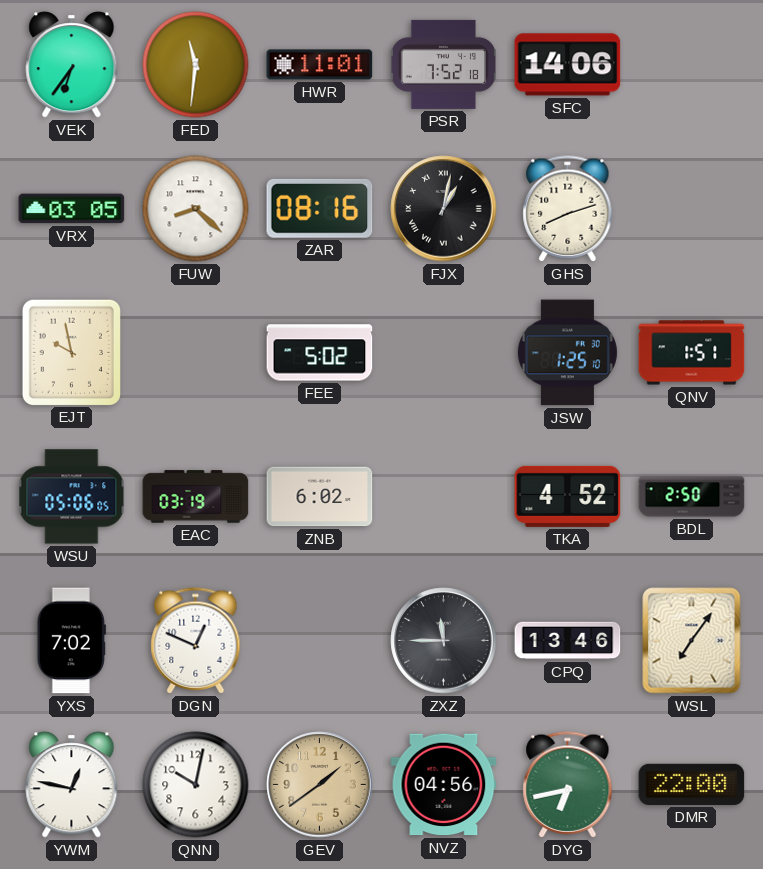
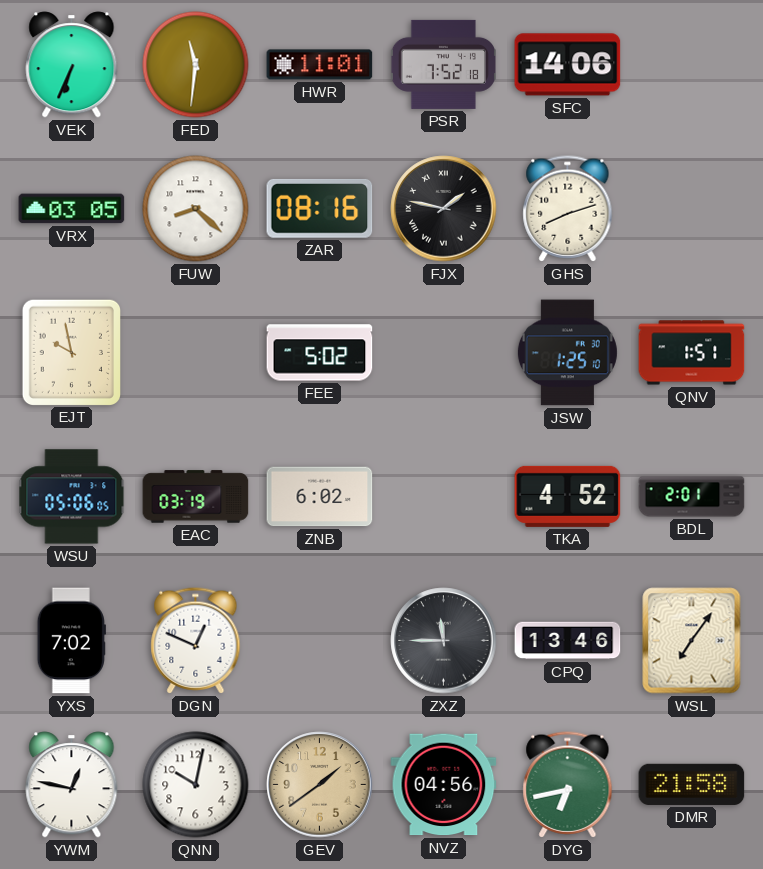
VEK: 6:36 -> 6:34 (72, 65)
FJX: 1:02 -> 1:47 (444, 209)
BDL: 2:50 -> 2:01 (692, 497)
DMR: 22:00 -> 21:58 (692, 784)
